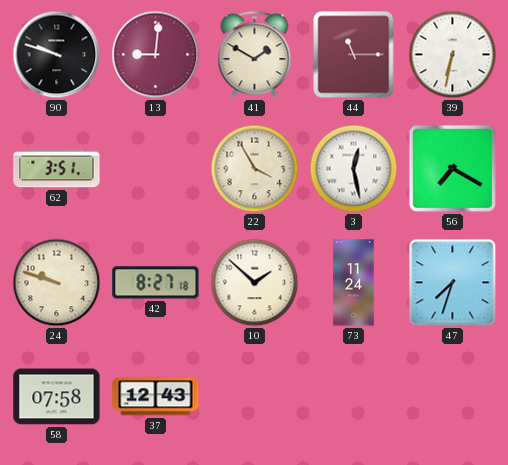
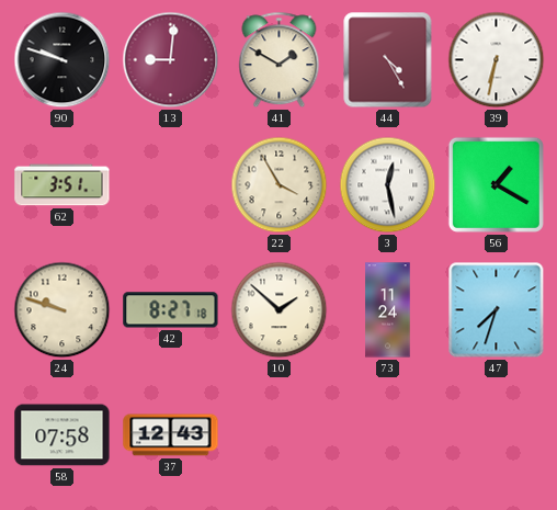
44: 11:15 -> 4:25 (388, 60)
56: 7:20 -> 1:20 (496, 184)
